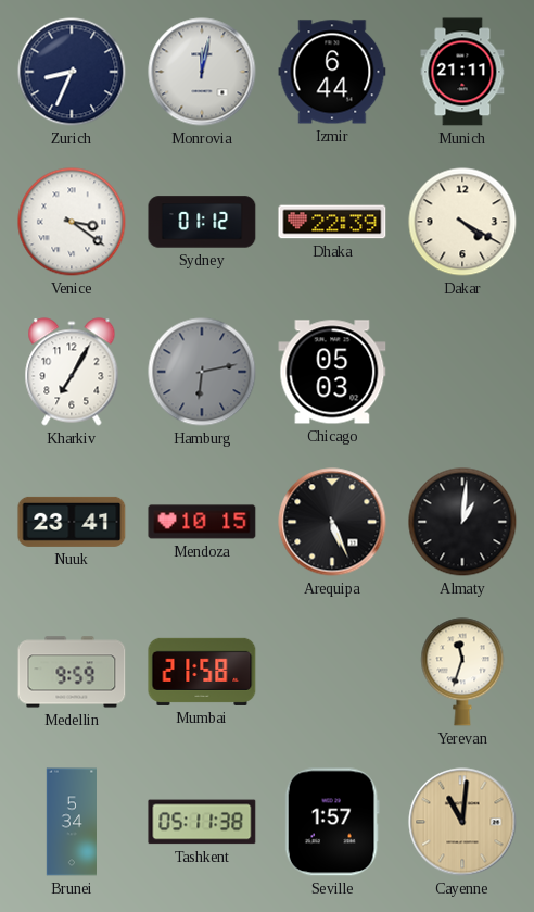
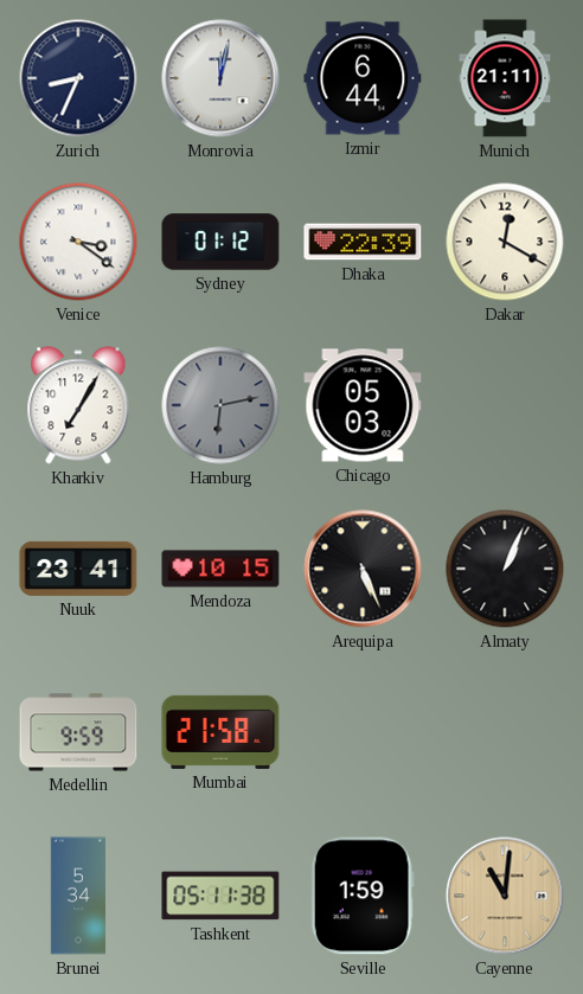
Dakar: 4:20 -> 12:20 (505, 242)
Almaty: 1:01 -> 1:04 (505, 569)
Yerevan: 11:33 -> none (462, 672)
Seville: 1:57 -> 1:59 (363, 896)
